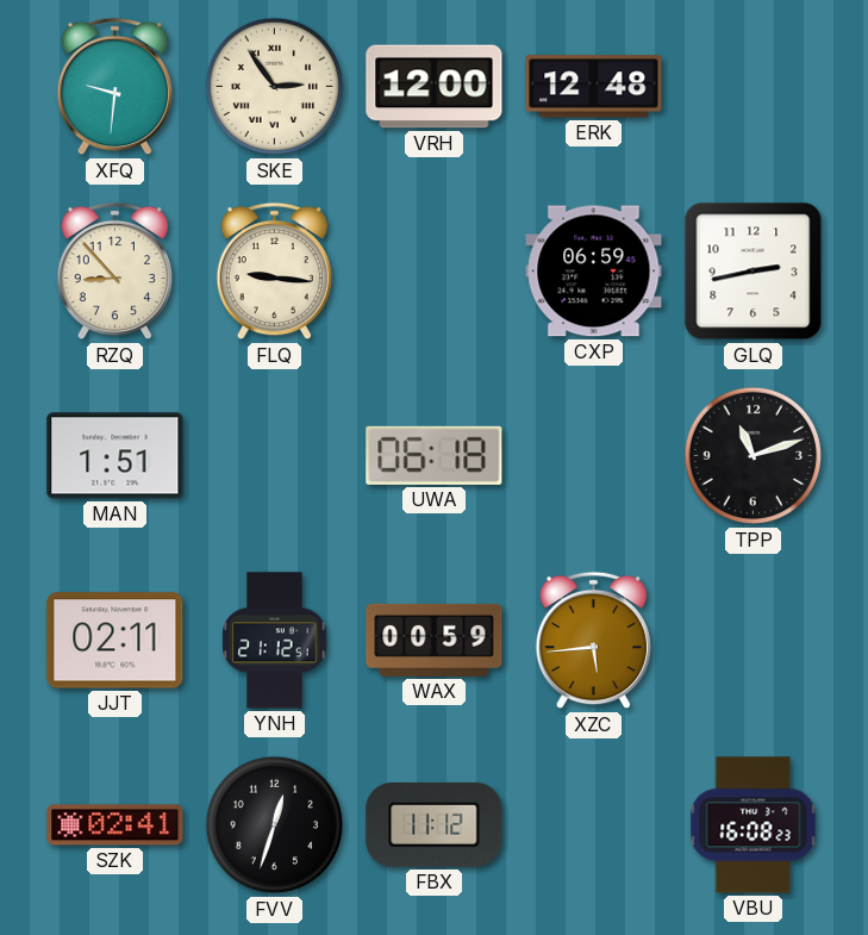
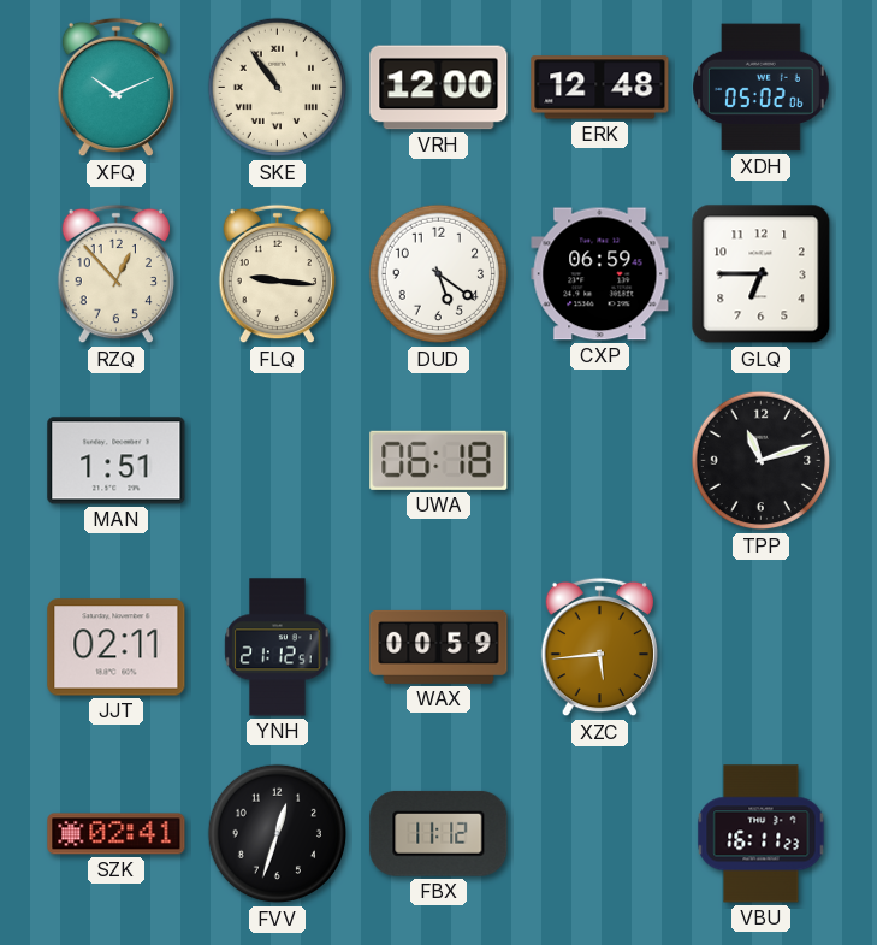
XFQ: 9:31 -> 10:11 (115, 88)
SKE: 2:54 -> 10:54 (278, 88)
XDH: none -> 05:02 (762, 88)
RZQ: 8:53 -> 12:53 (115, 274)
DUD: none -> 5:21 (439, 274)
GLQ: 2:43 -> 6:45 (762, 274)
VBU: 16:08 -> 16:11 (762, 834)
